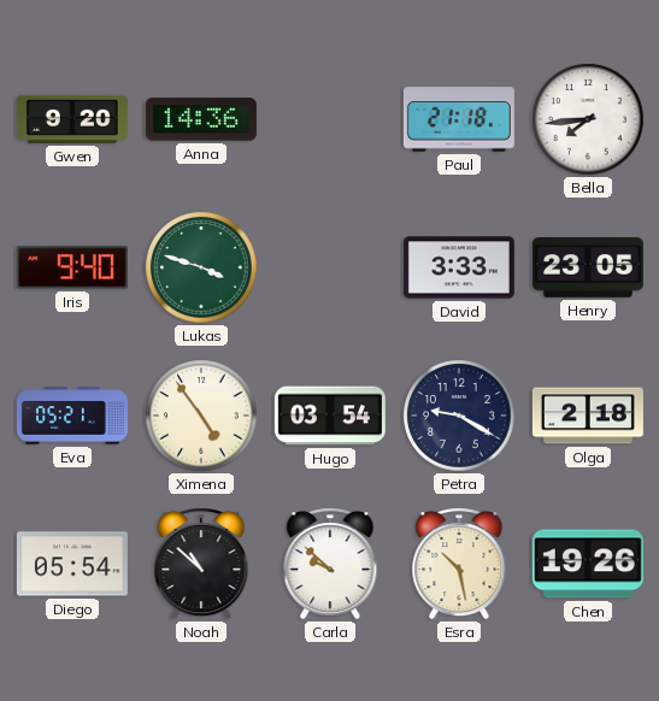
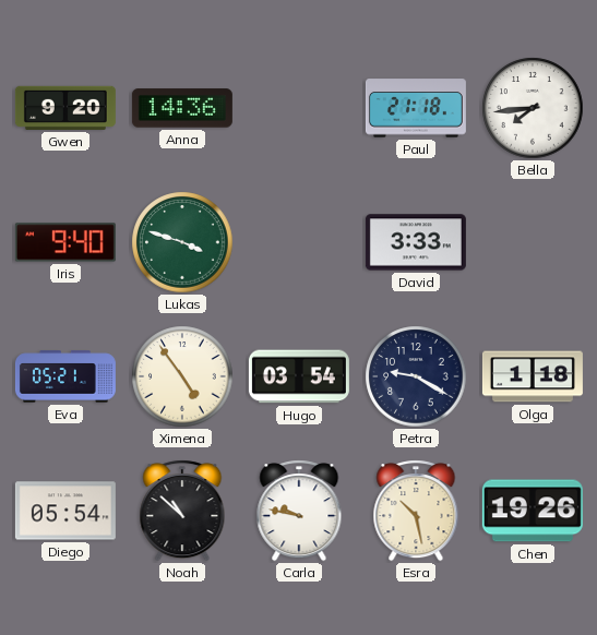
Henry: 23:05 -> none (588, 269)
Olga: 2:18 -> 1:18 (533, 376)
Carla: 9:52 -> 9:47 (299, 511)
